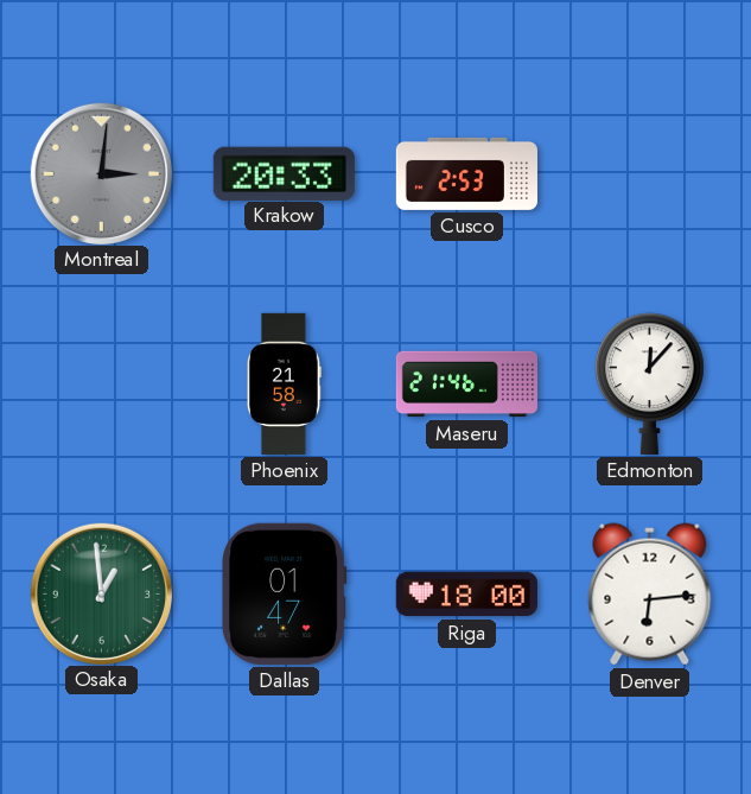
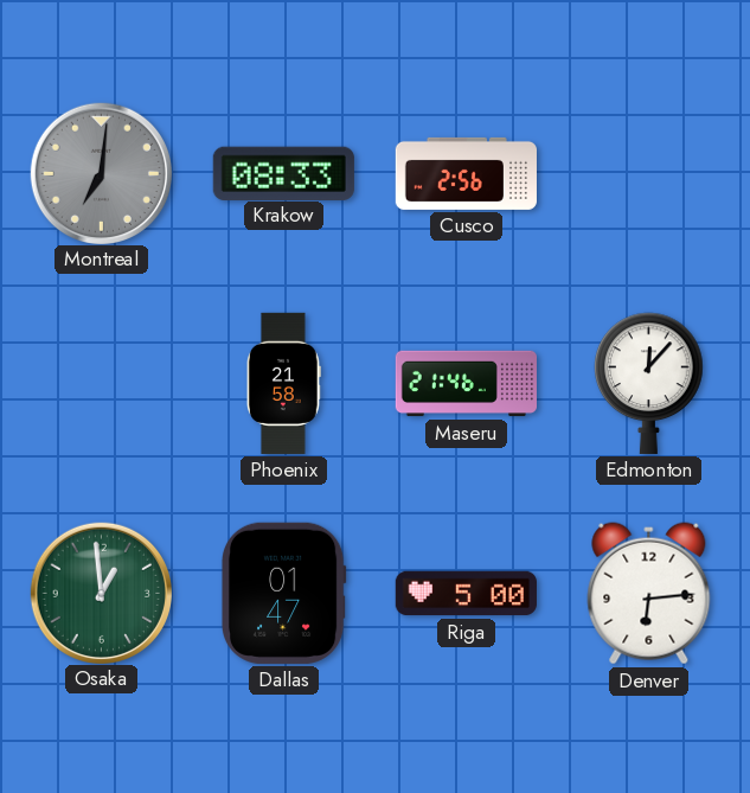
Montreal: 3:01 -> 7:01 (101, 173)
Krakow: 20:33 -> 08:33 (283, 173)
Cusco: 2:53 -> 2:56 (466, 173)
Riga: 18:00 -> 5:00 (466, 594)
